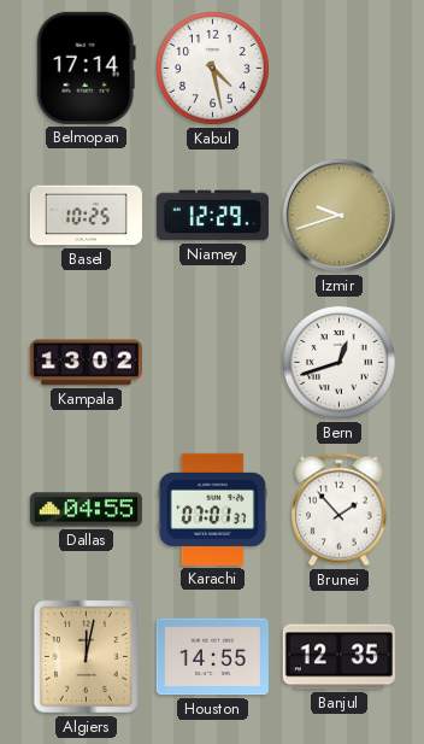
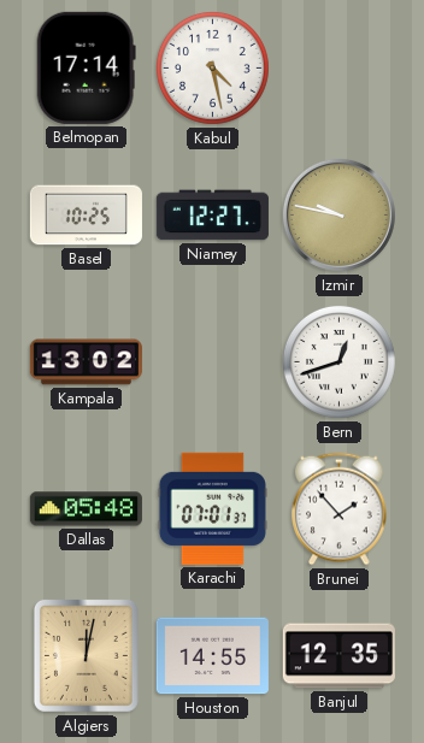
Niamey: 12:29 -> 12:27 (212, 216)
Izmir: 9:42 -> 9:47 (338, 214)
Dallas: 04:55 -> 05:48 (86, 509)
